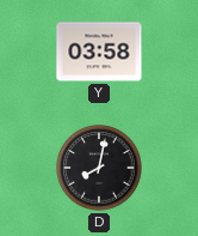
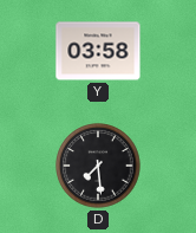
D: 8:02 -> 7:29 (98, 166)
